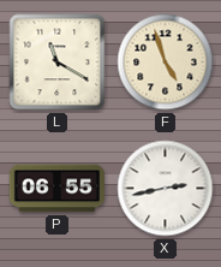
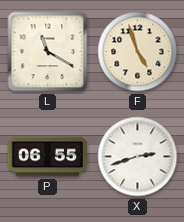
X: 2:43 -> 2:42 (138, 157)
